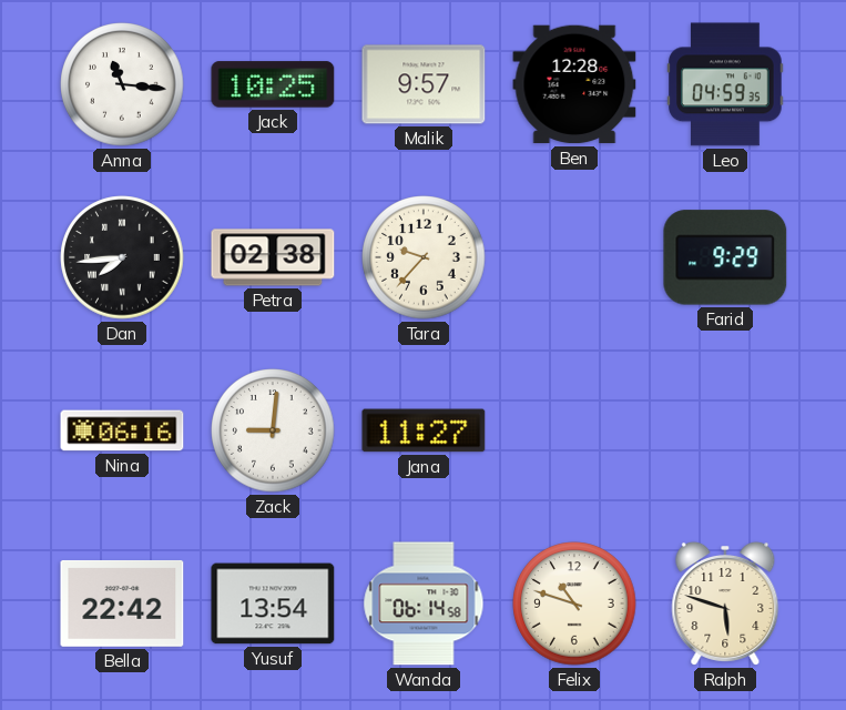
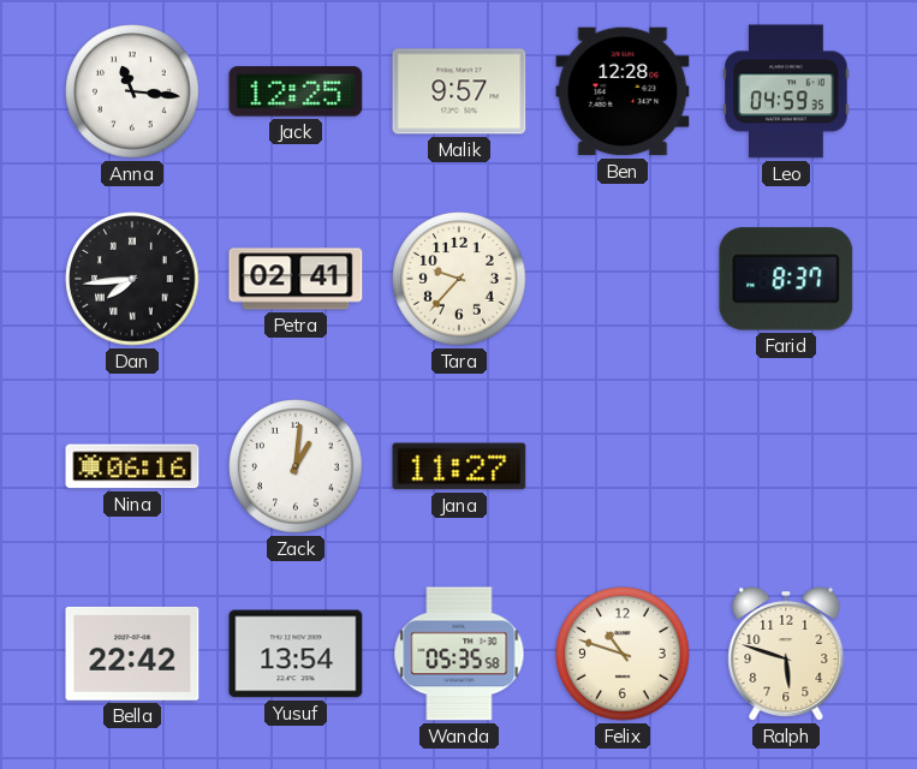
Jack: 10:25 -> 12:25 (296, 91)
Petra: 02:38 -> 02:41 (296, 279)
Farid: 9:29 -> 8:37 (786, 279)
Zack: 9:01 -> 1:01 (296, 466)
Wanda: 06:14 -> 05:35 (459, 654)
